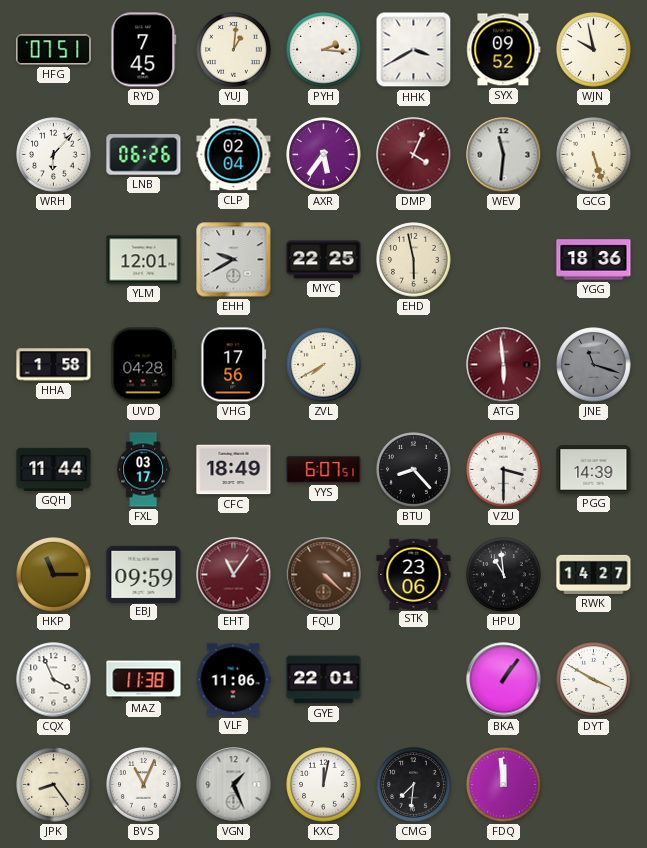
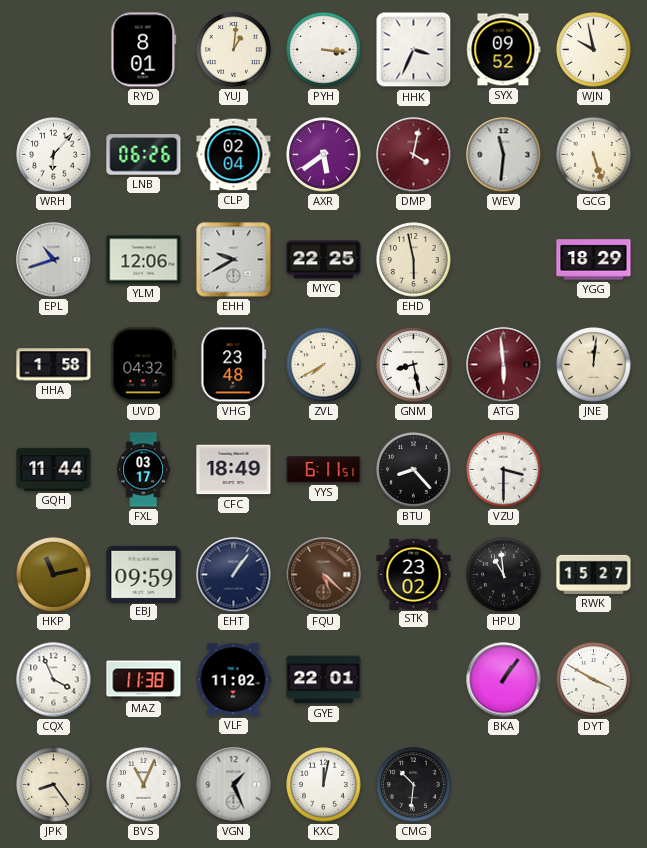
HFG: 07:51 -> none (54, 50)
RYD: 7:45 -> 8:01 (144, 50)
PYH: 2:16 -> 3:16 (324, 50)
HHK: 3:40 -> 3:34 (414, 50)
AXR: 5:36 -> 5:39 (324, 155)
DMP: 4:04 -> 4:02 (414, 155)
EPL: none -> 10:42 (54, 260)
YLM: 12:01 -> 12:06 (144, 260)
YGG: 18:36 -> 18:29 (594, 260)
UVD: 04:28 -> 04:32 (144, 365)
VHG: 17:56 -> 23:48 (234, 365)
GNM: none -> 8:28 (414, 365)
JNE: 11:18 -> 12:01 (594, 365)
JNE dial: grey -> cream (594, 365)
YYS: 6:07 -> 6:11 (324, 470)
PGG: 14:39 -> none (594, 470)
HKP: 11:15 -> 11:13 (54, 575)
EHT: 11:06 -> 1:06 (234, 575)
EHT dial: burgundy -> navy (234, 575)
FQU: 4:22 -> 5:22 (324, 575)
STK: 23:06 -> 23:02 (414, 574)
RWK: 14:27 -> 15:27 (594, 574)
VLF: 11:06 -> 11:02 (233, 680)
CMG: 7:31 -> 10:31 (414, 785)
FDQ: 11:59 -> none (504, 785)
